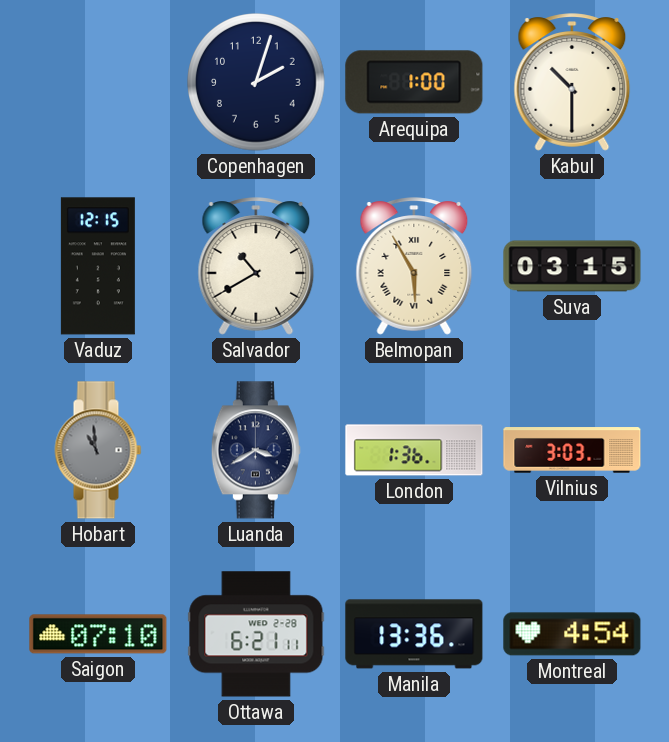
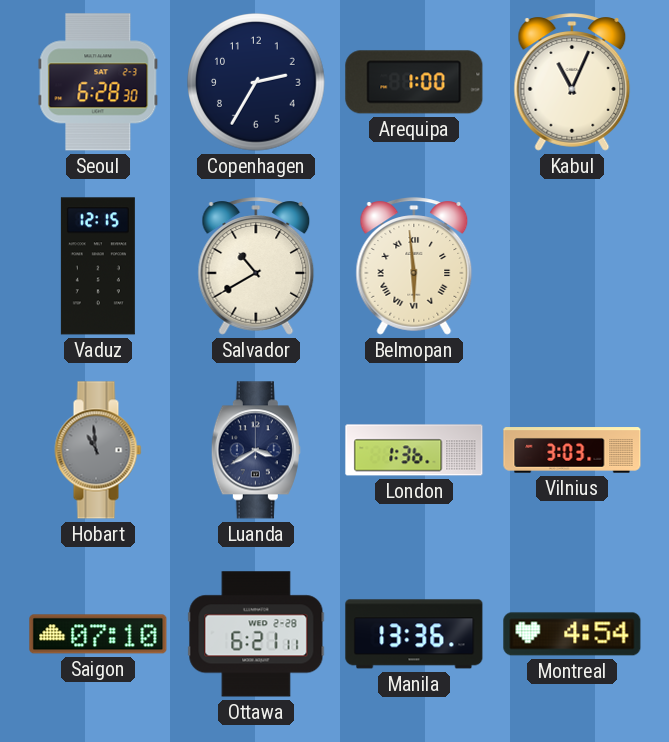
Seoul: none -> 6:28 (98, 82)
Copenhagen: 2:03 -> 2:35 (256, 82)
Kabul: 10:30 -> 11:04 (572, 82)
Belmopan: 5:55 -> 5:59 (414, 266)
Suva: 03:15 -> none (572, 266)
